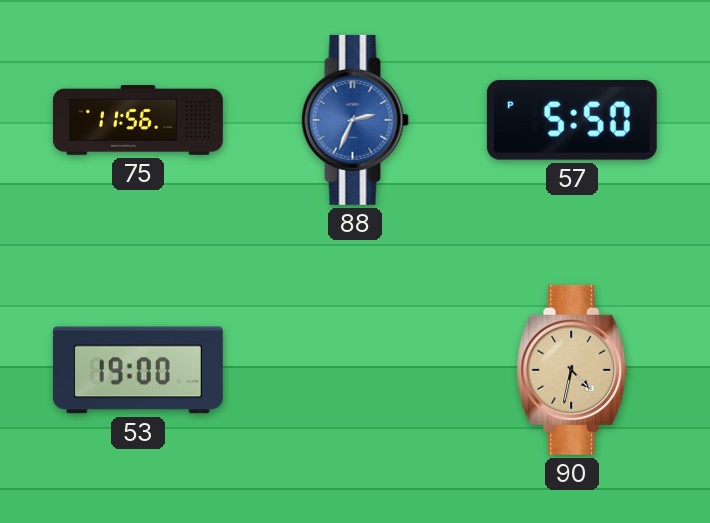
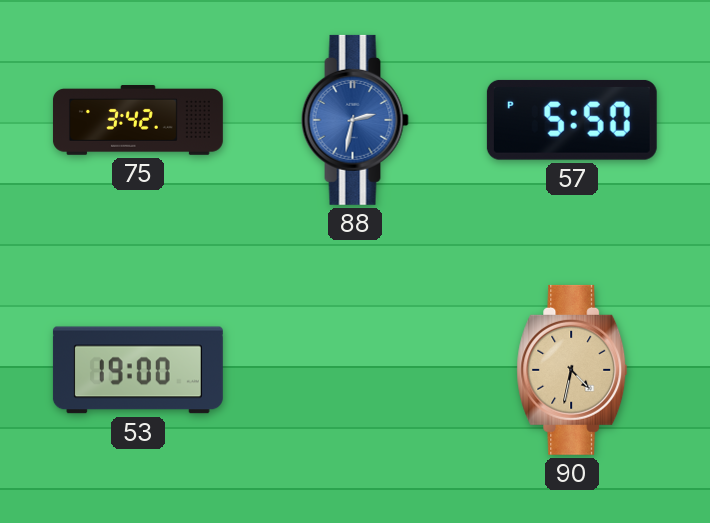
75: 11:56 -> 3:42 (138, 121)
88: 2:34 -> 2:32 (355, 120)
